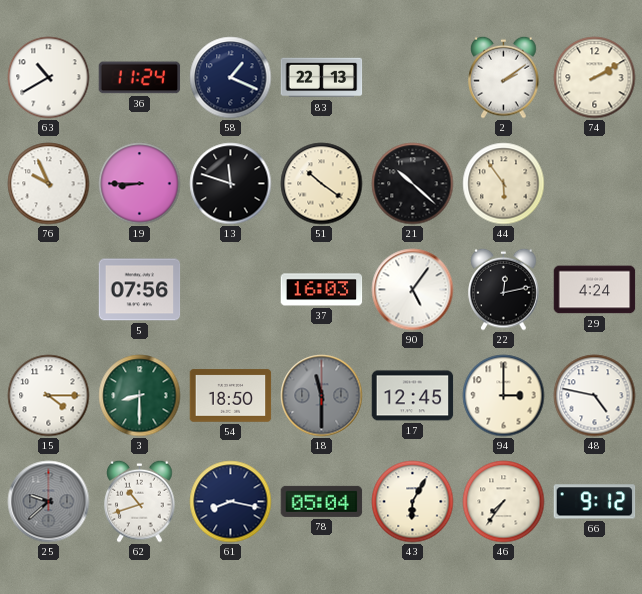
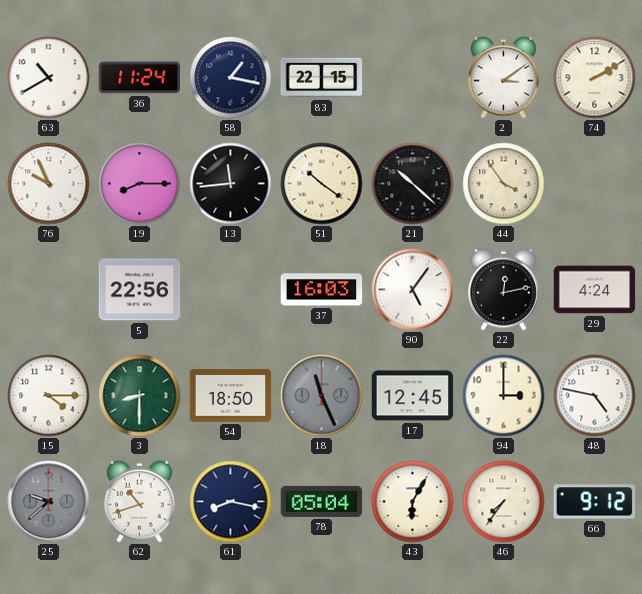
58: 1:19 -> 1:17 (231, 78)
83: 22:13 -> 22:15 (322, 78)
2: 2:09 -> 3:09 (504, 77)
19: 8:45 -> 8:15 (140, 184)
13: 11:48 -> 11:44 (231, 184)
44: 5:54 -> 3:54 (504, 184)
5: 07:56 -> 22:56 (140, 290)
18: 11:30 -> 11:26 (322, 396)
